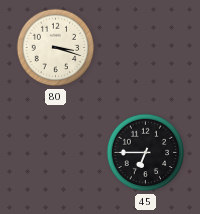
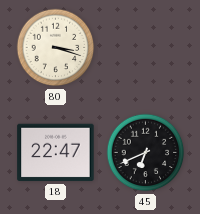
18: none -> 22:47 (56, 153)
45: 6:45 -> 6:41 (146, 153)
